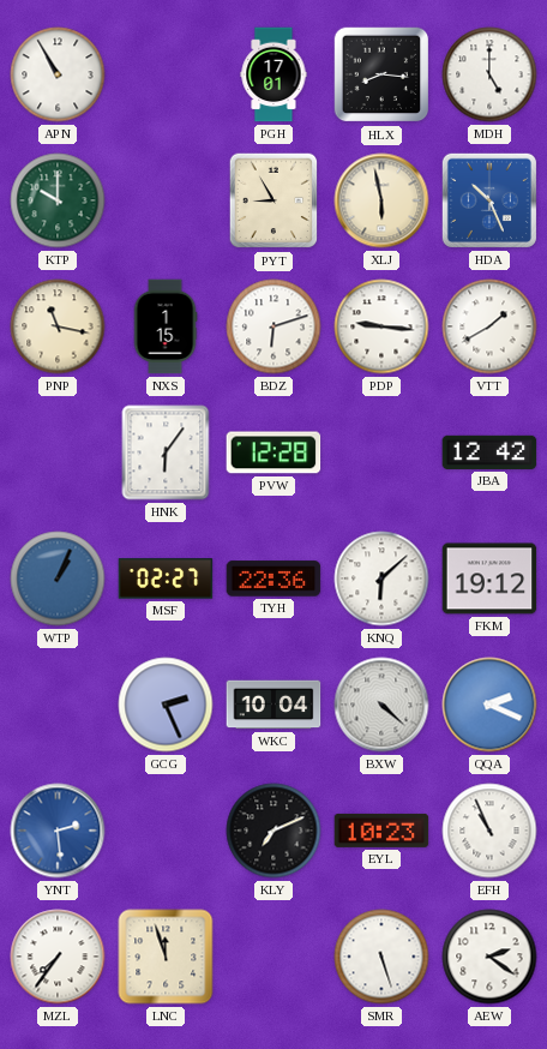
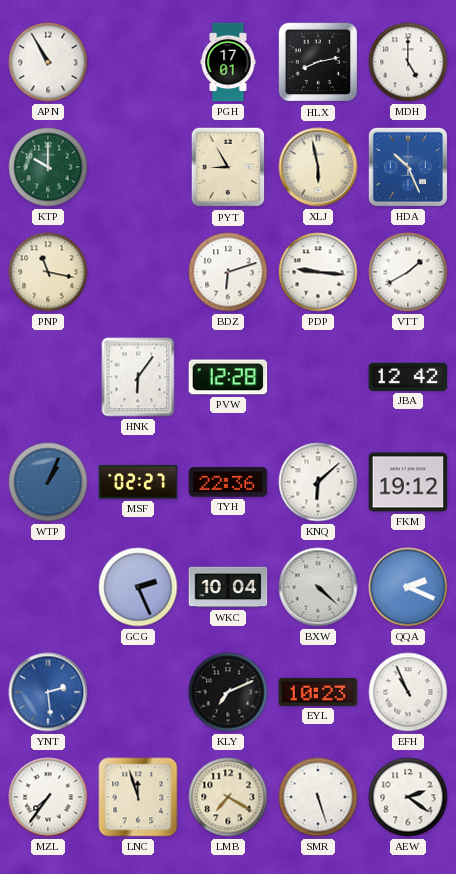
HLX: 8:16 -> 8:13 (318, 62)
NXS: 1:15 -> none (166, 326)
LMB: none -> 7:20 (228, 797)
